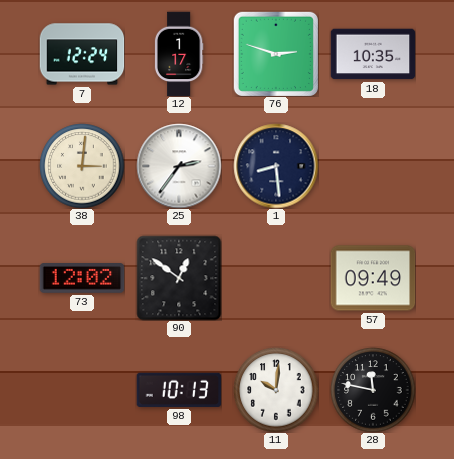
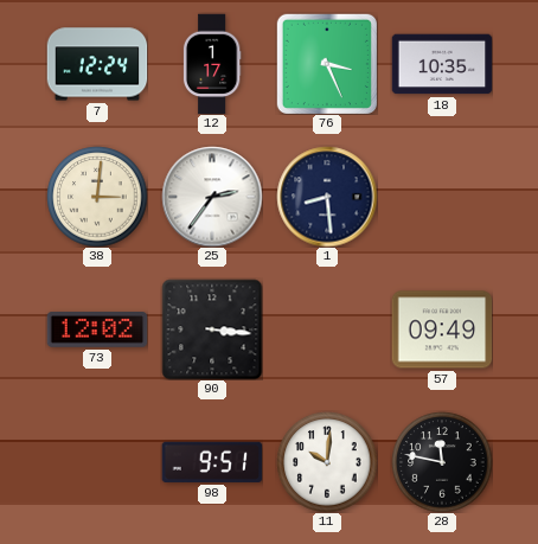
76: 2:48 -> 3:26 (327, 64)
90: 12:51 -> 3:16 (212, 329)
98: 10:13 -> 9:51 (212, 462)
